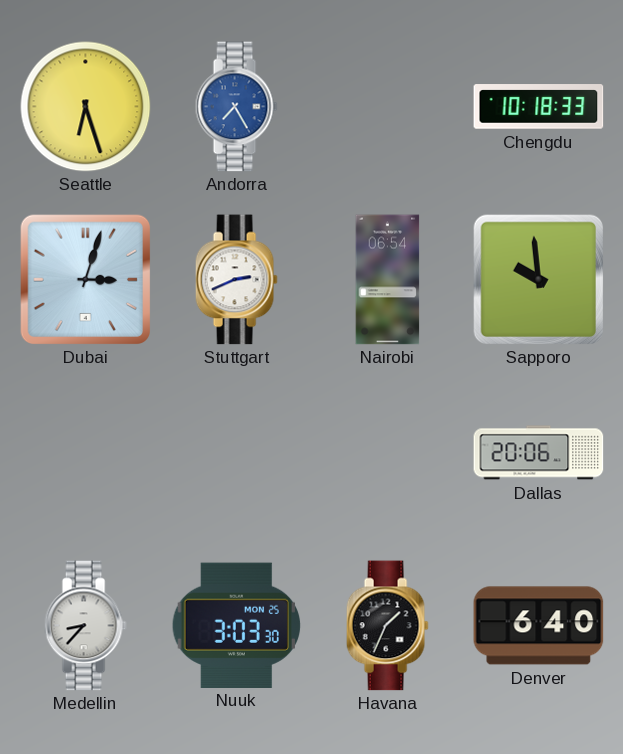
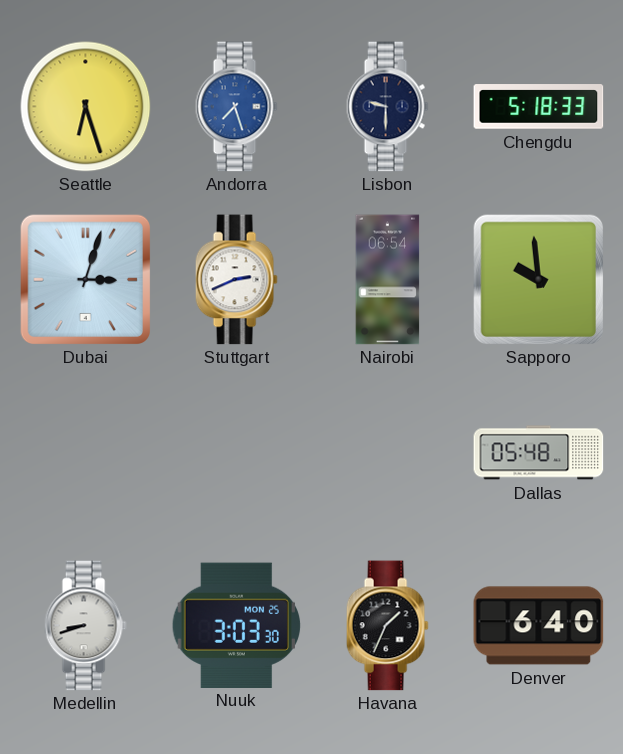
Andorra: 7:25 -> 7:27 (236, 107)
Lisbon: none -> 9:30 (387, 107)
Chengdu: 10:18 -> 5:18 (539, 107)
Dallas: 20:06 -> 05:48 (539, 453)
Medellin: 8:37 -> 8:42 (85, 626)
